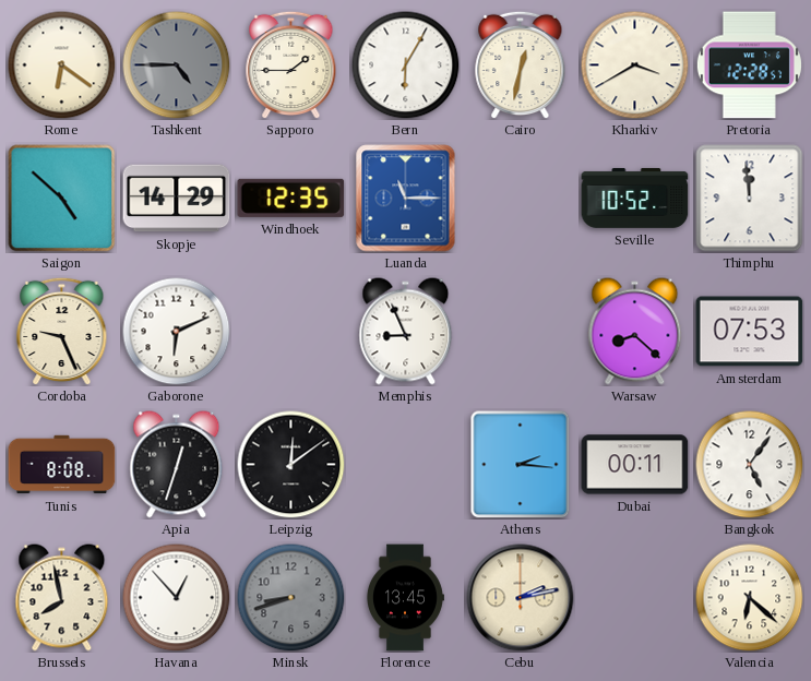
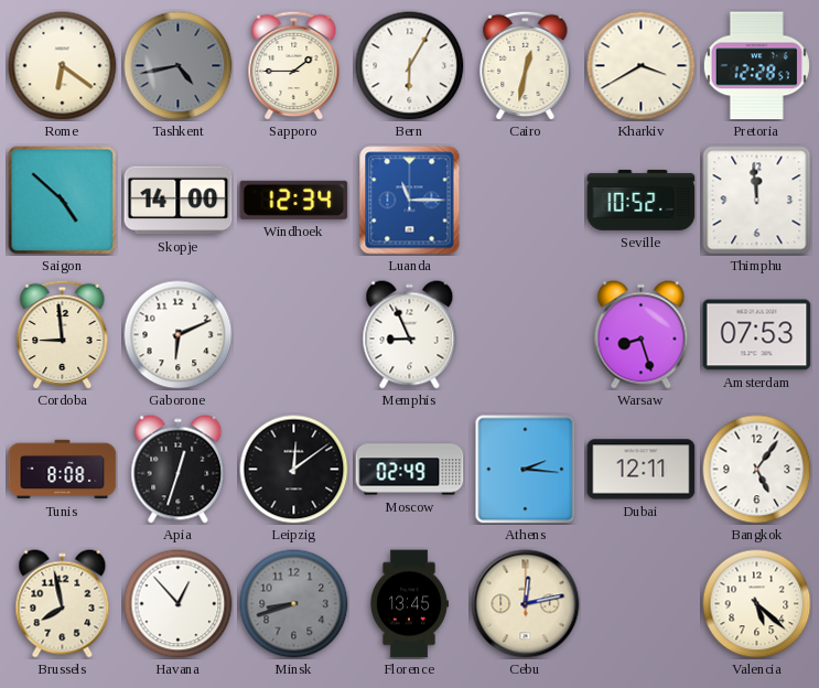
Tashkent: 4:45 -> 4:43 (179, 66)
Skopje: 14:29 -> 14:00 (179, 201)
Windhoek: 12:35 -> 12:34 (294, 200)
Cordoba: 9:26 -> 8:59 (63, 334)
Warsaw: 8:22 -> 8:27 (642, 335)
Moscow: none -> 02:49 (410, 470)
Dubai: 00:11 -> 12:11 (642, 470)
Cebu: 2:13 -> 12:13 (526, 604)
Valencia: 6:22 -> 5:22 (757, 604)
